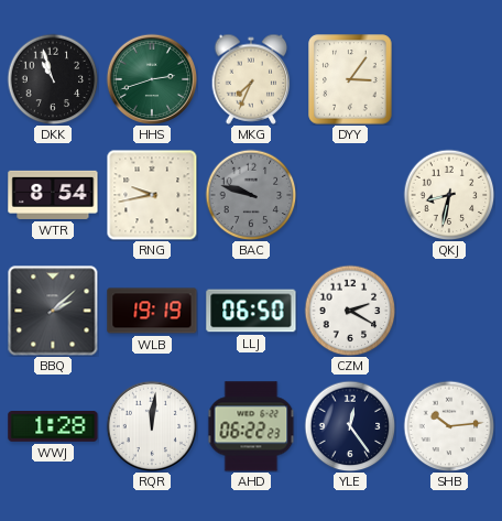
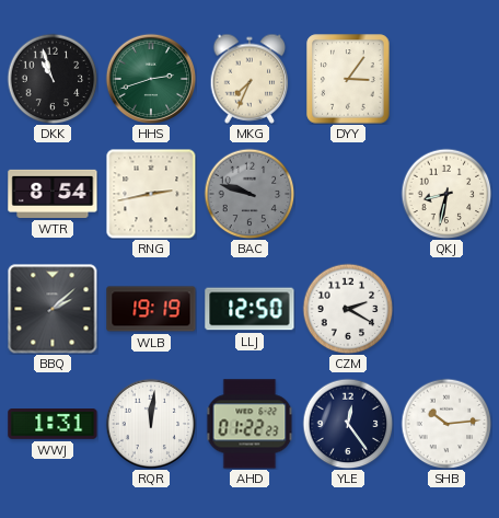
RNG: 9:43 -> 2:43 (151, 194)
LLJ: 06:50 -> 12:50 (249, 309)
WWJ: 1:28 -> 1:31 (53, 425)
AHD: 06:22 -> 01:22 (249, 424)
